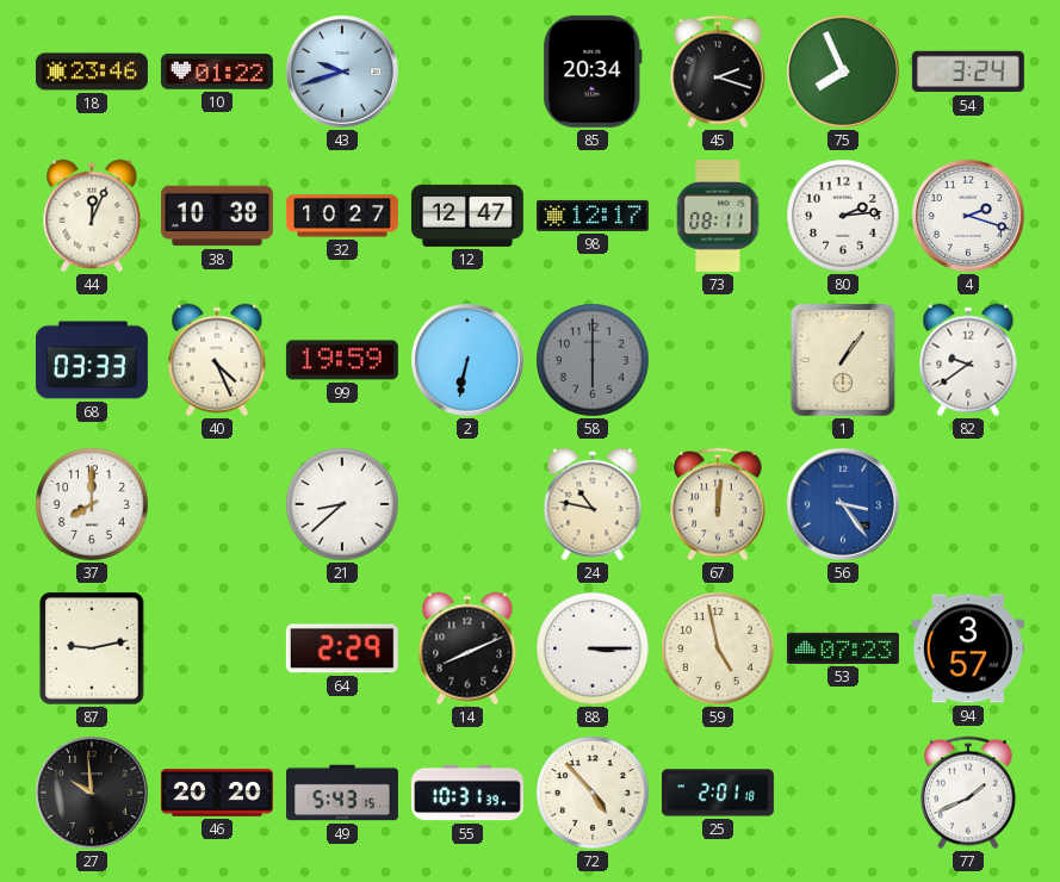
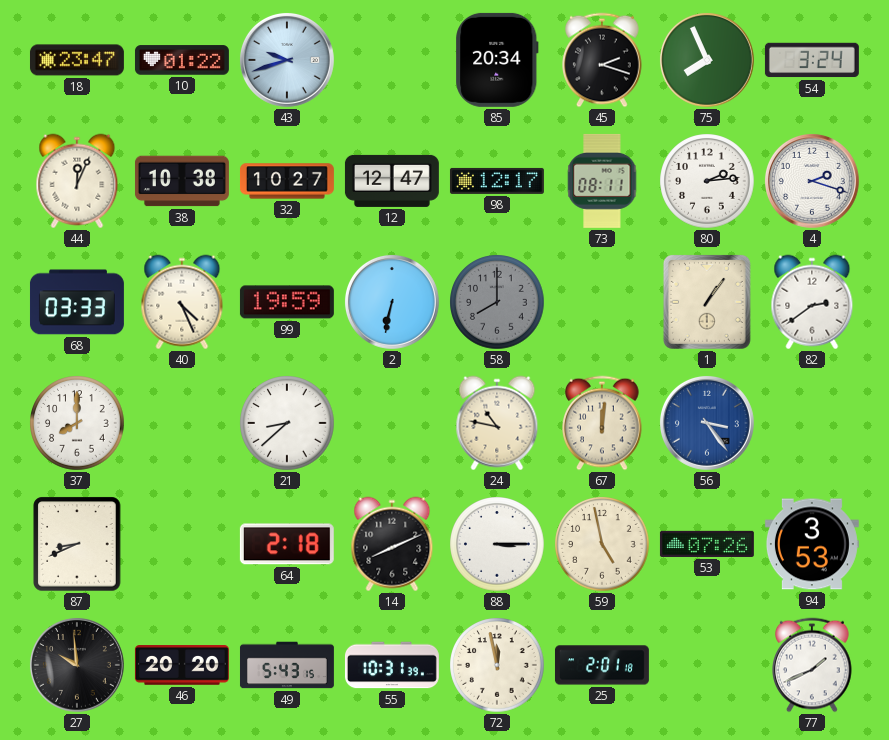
18: 23:46 -> 23:47 (77, 60)
58: 6:00 -> 8:00 (497, 302)
82: 9:39 -> 2:39 (812, 302)
87: 9:13 -> 8:41 (77, 544)
64: 2:29 -> 2:18 (287, 544)
53: 07:23 -> 07:26 (707, 544)
94: 3:57 -> 3:53 (812, 544)
72: 4:53 -> 11:58 (497, 665)
